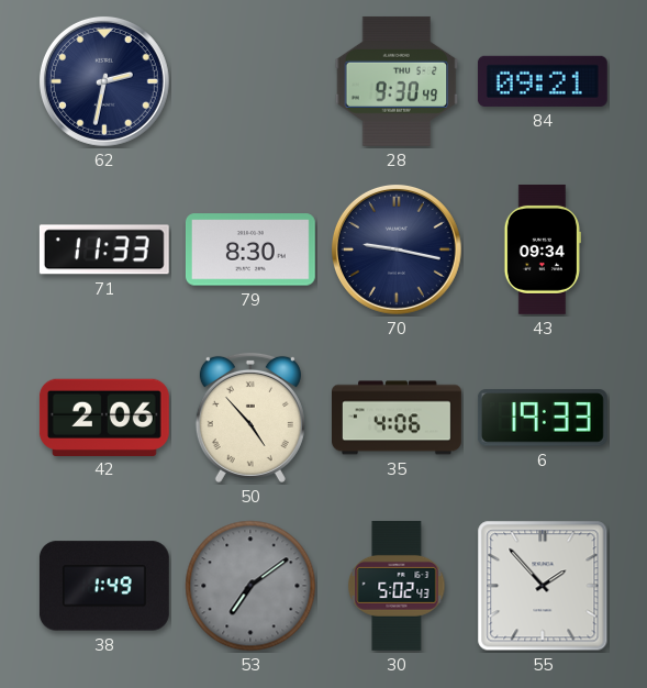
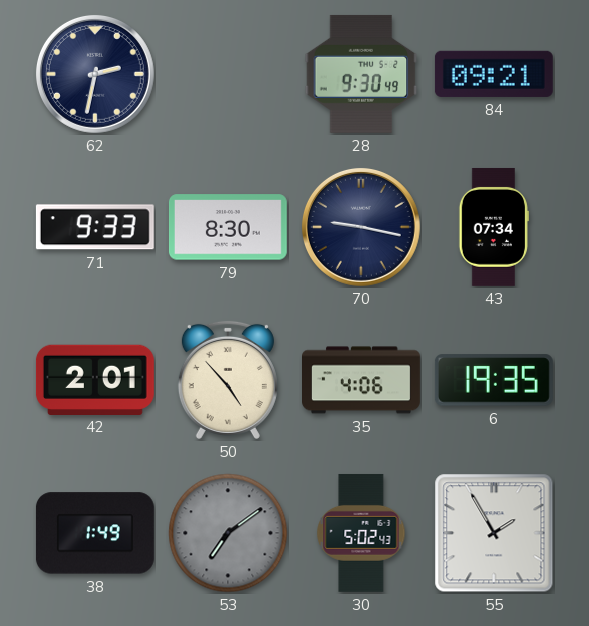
71: 11:33 -> 9:33 (95, 227)
43: 09:34 -> 07:34 (494, 227)
42: 2:06 -> 2:01 (95, 379)
6: 19:33 -> 19:35 (494, 380)
55: 1:53 -> 1:55 (494, 533)
